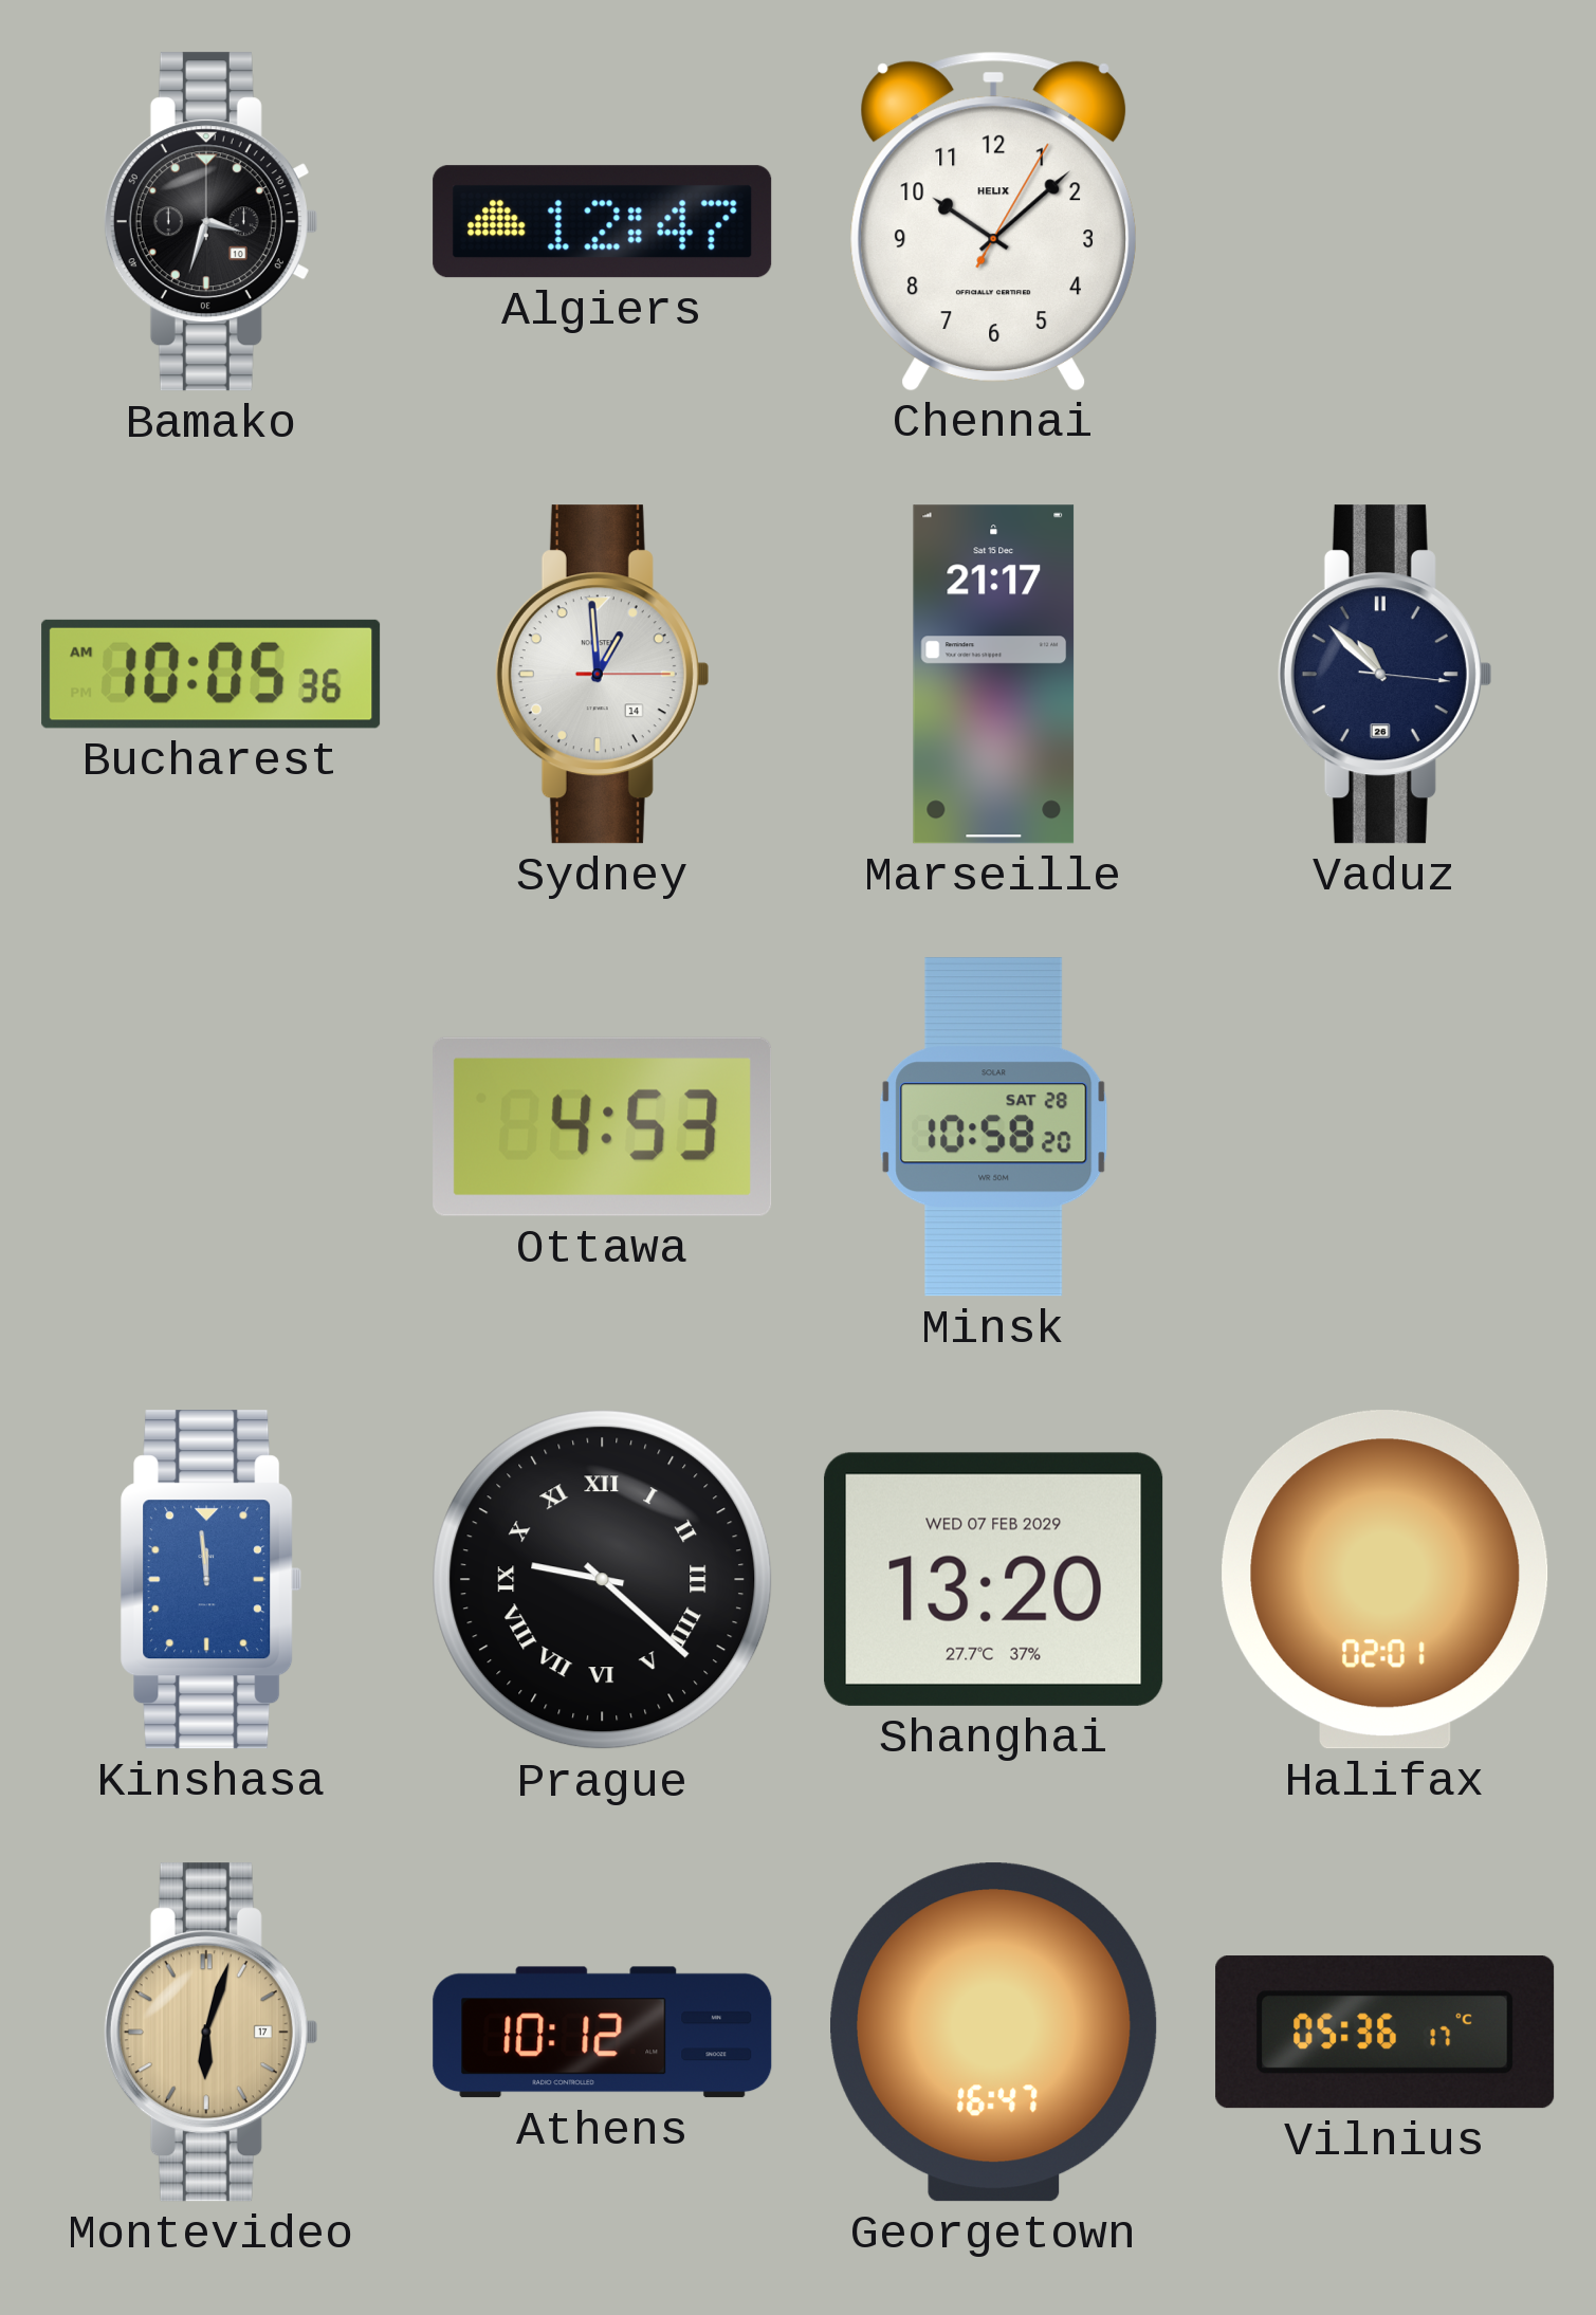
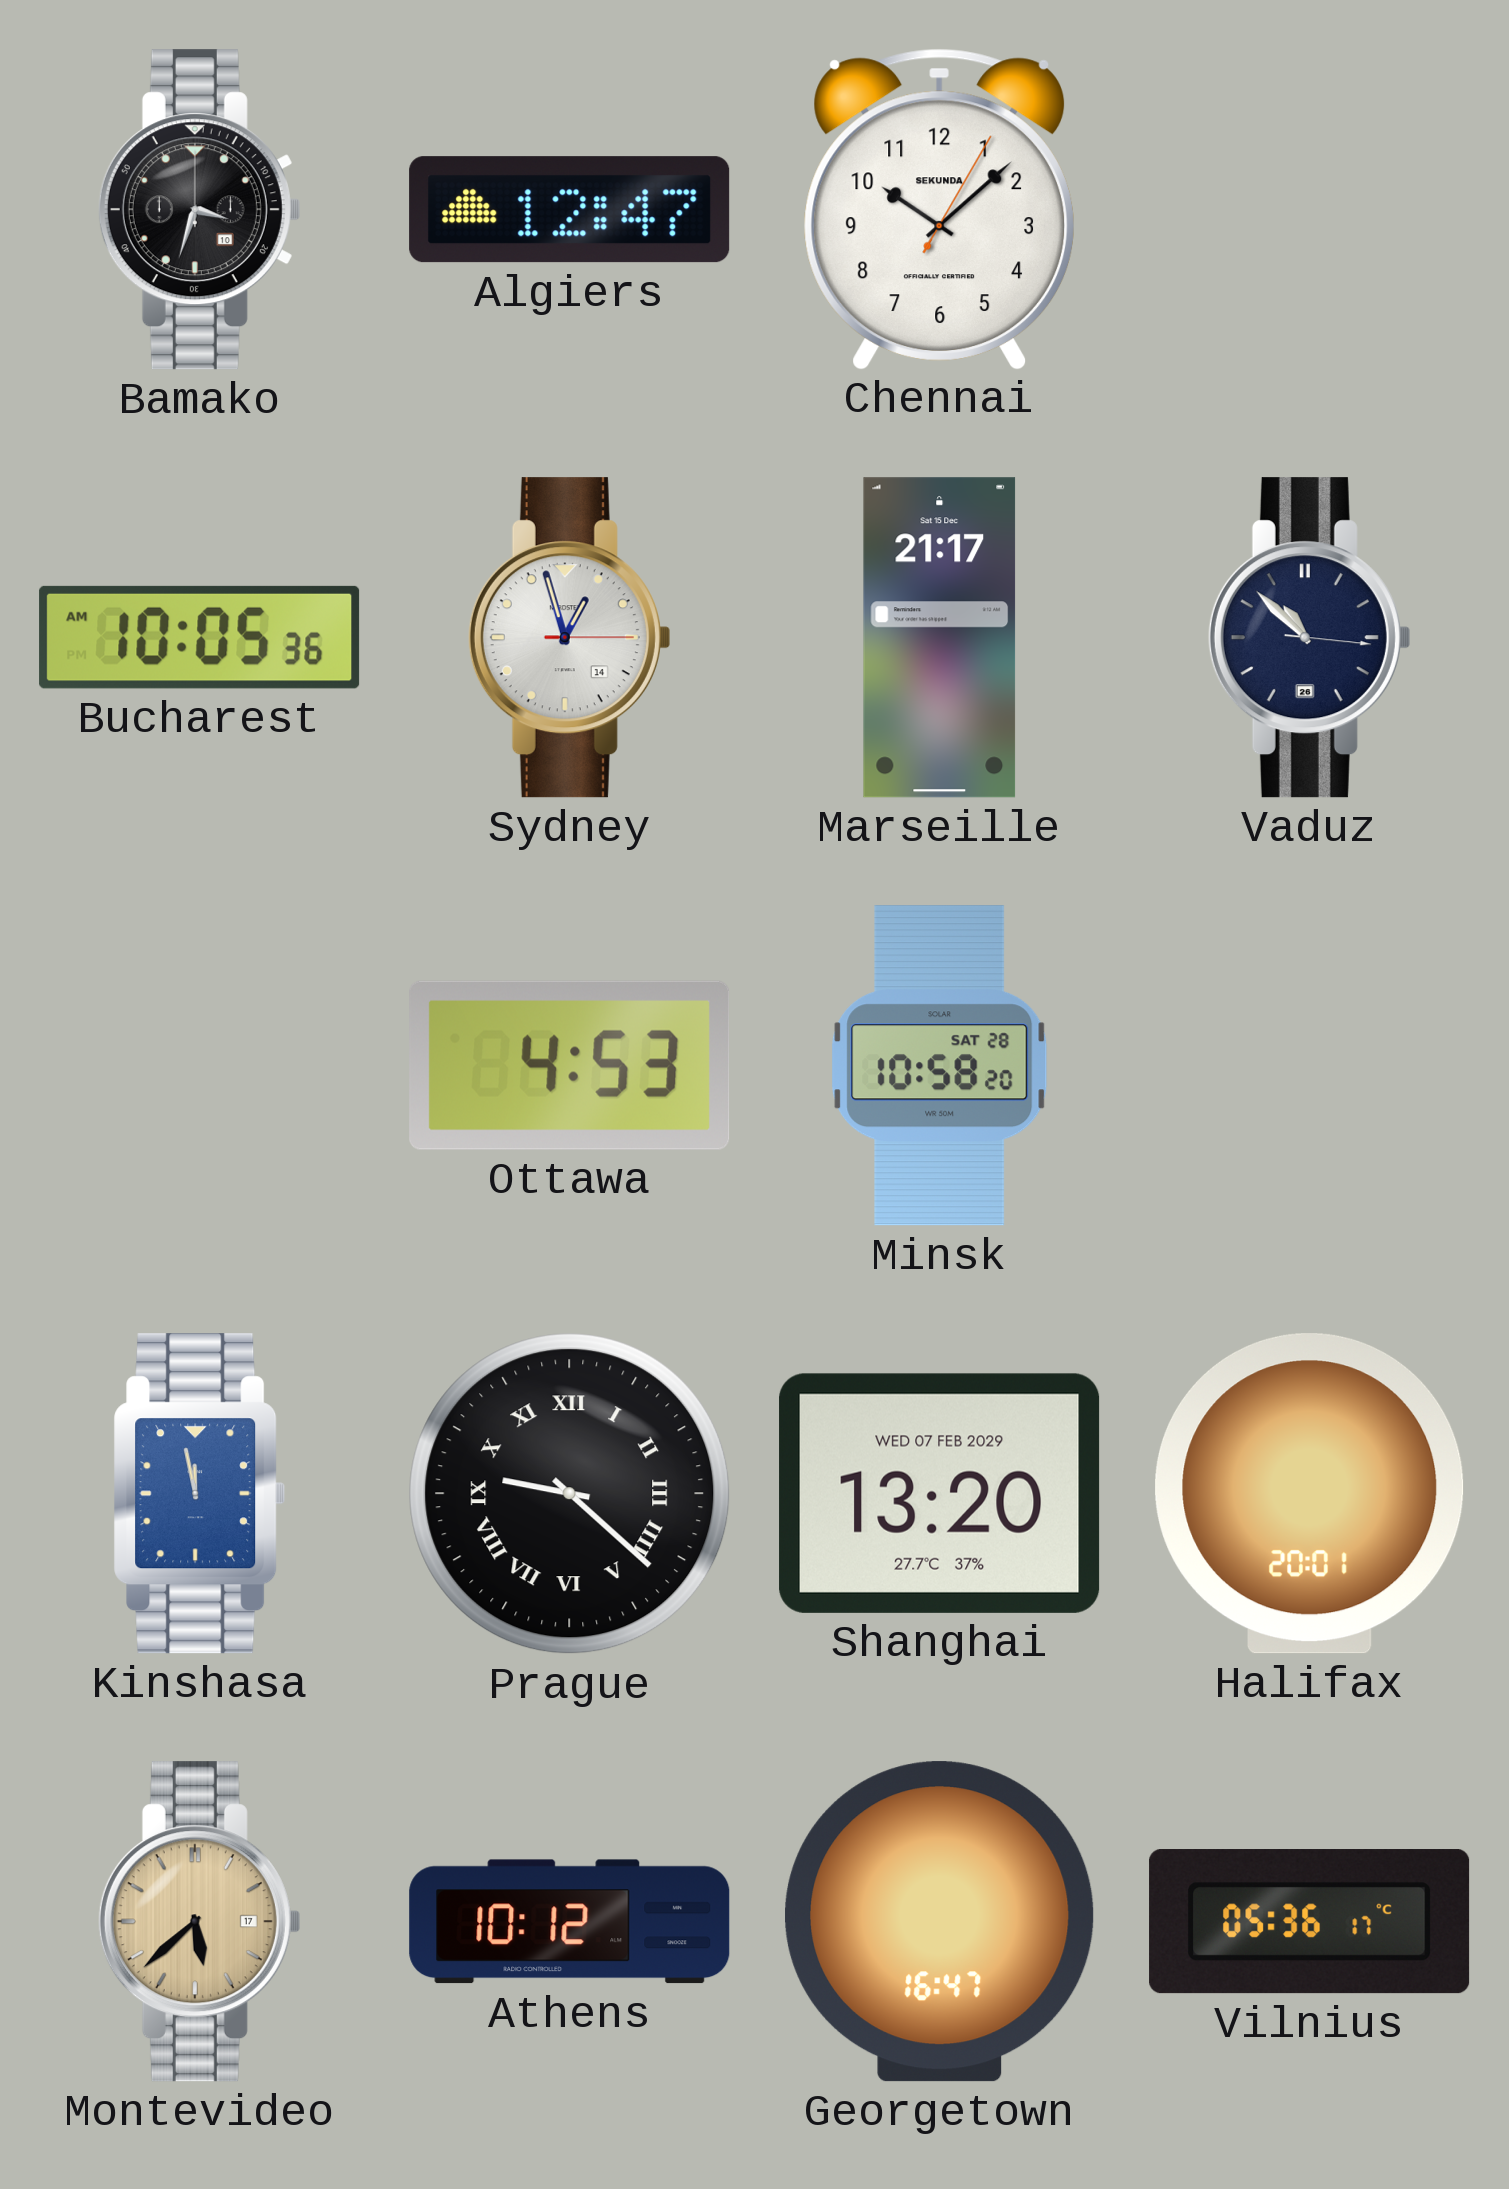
Chennai brand: HELIX -> SEKUNDA (939, 209)
Sydney: 12:59 -> 12:57 (569, 638)
Kinshasa: 11:59 -> 11:58 (200, 1494)
Halifax: 02:01 -> 20:01 (1310, 1494)
Montevideo: 6:03 -> 5:38 (199, 1922)
